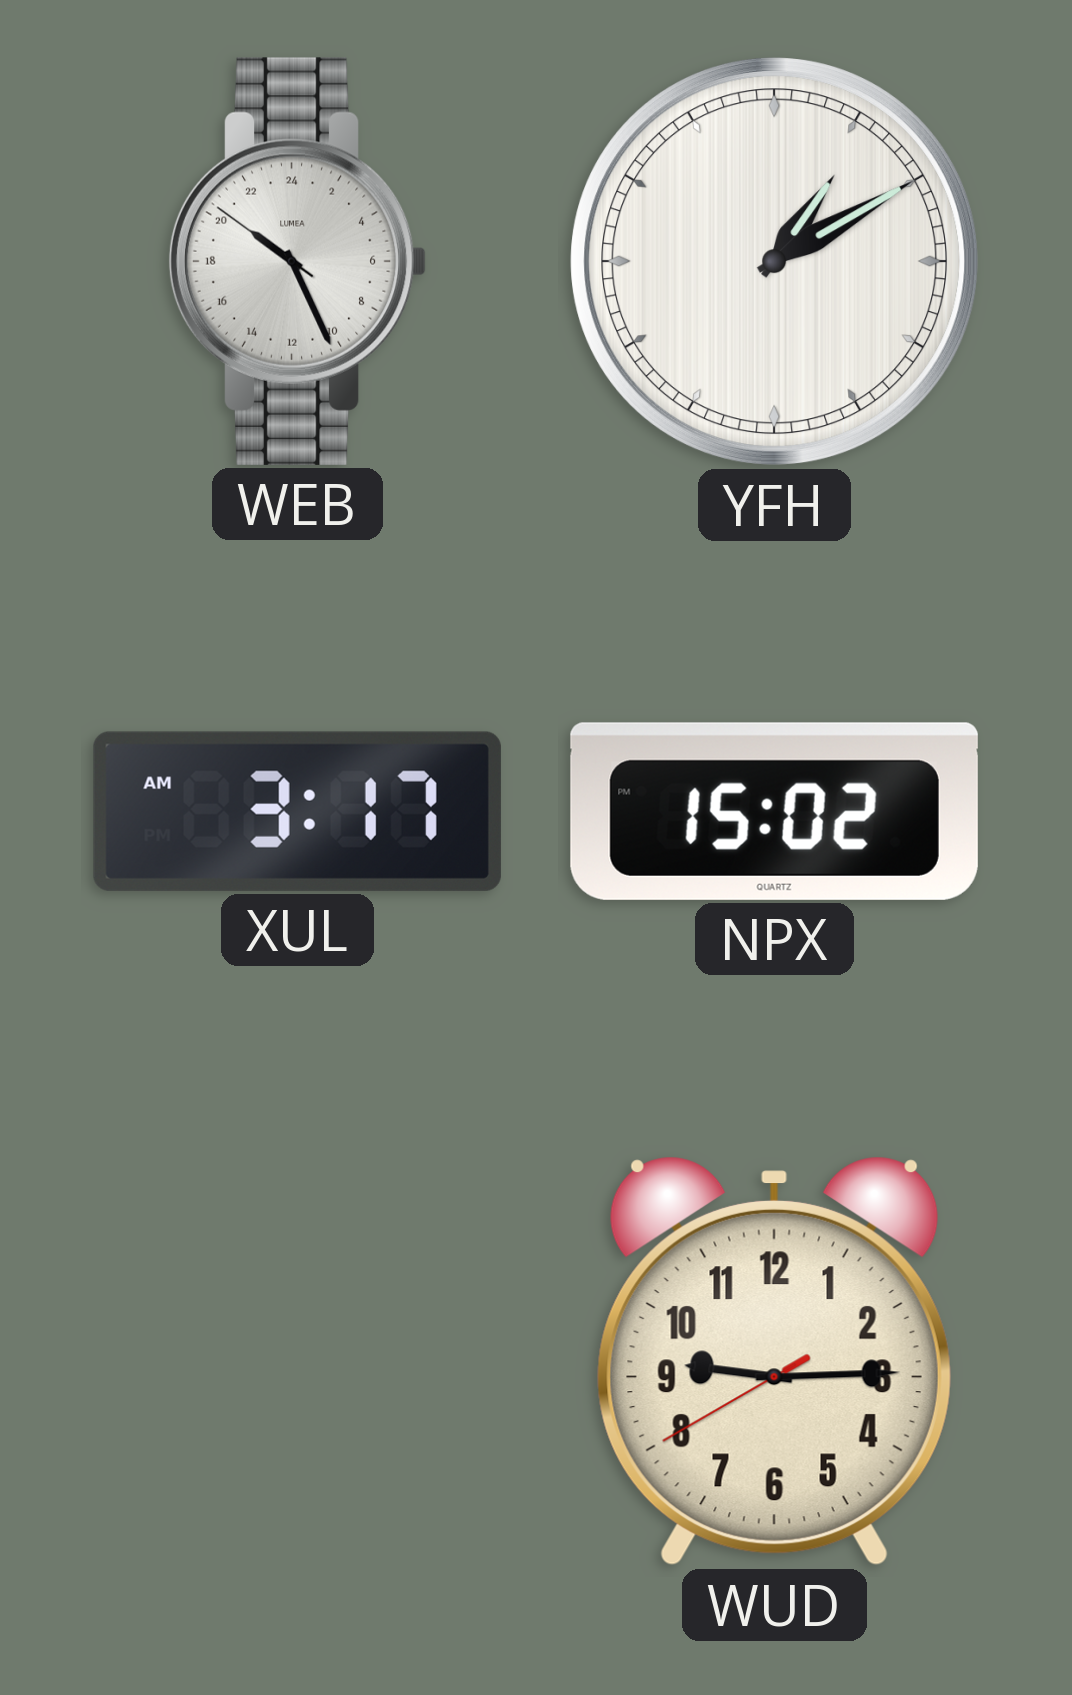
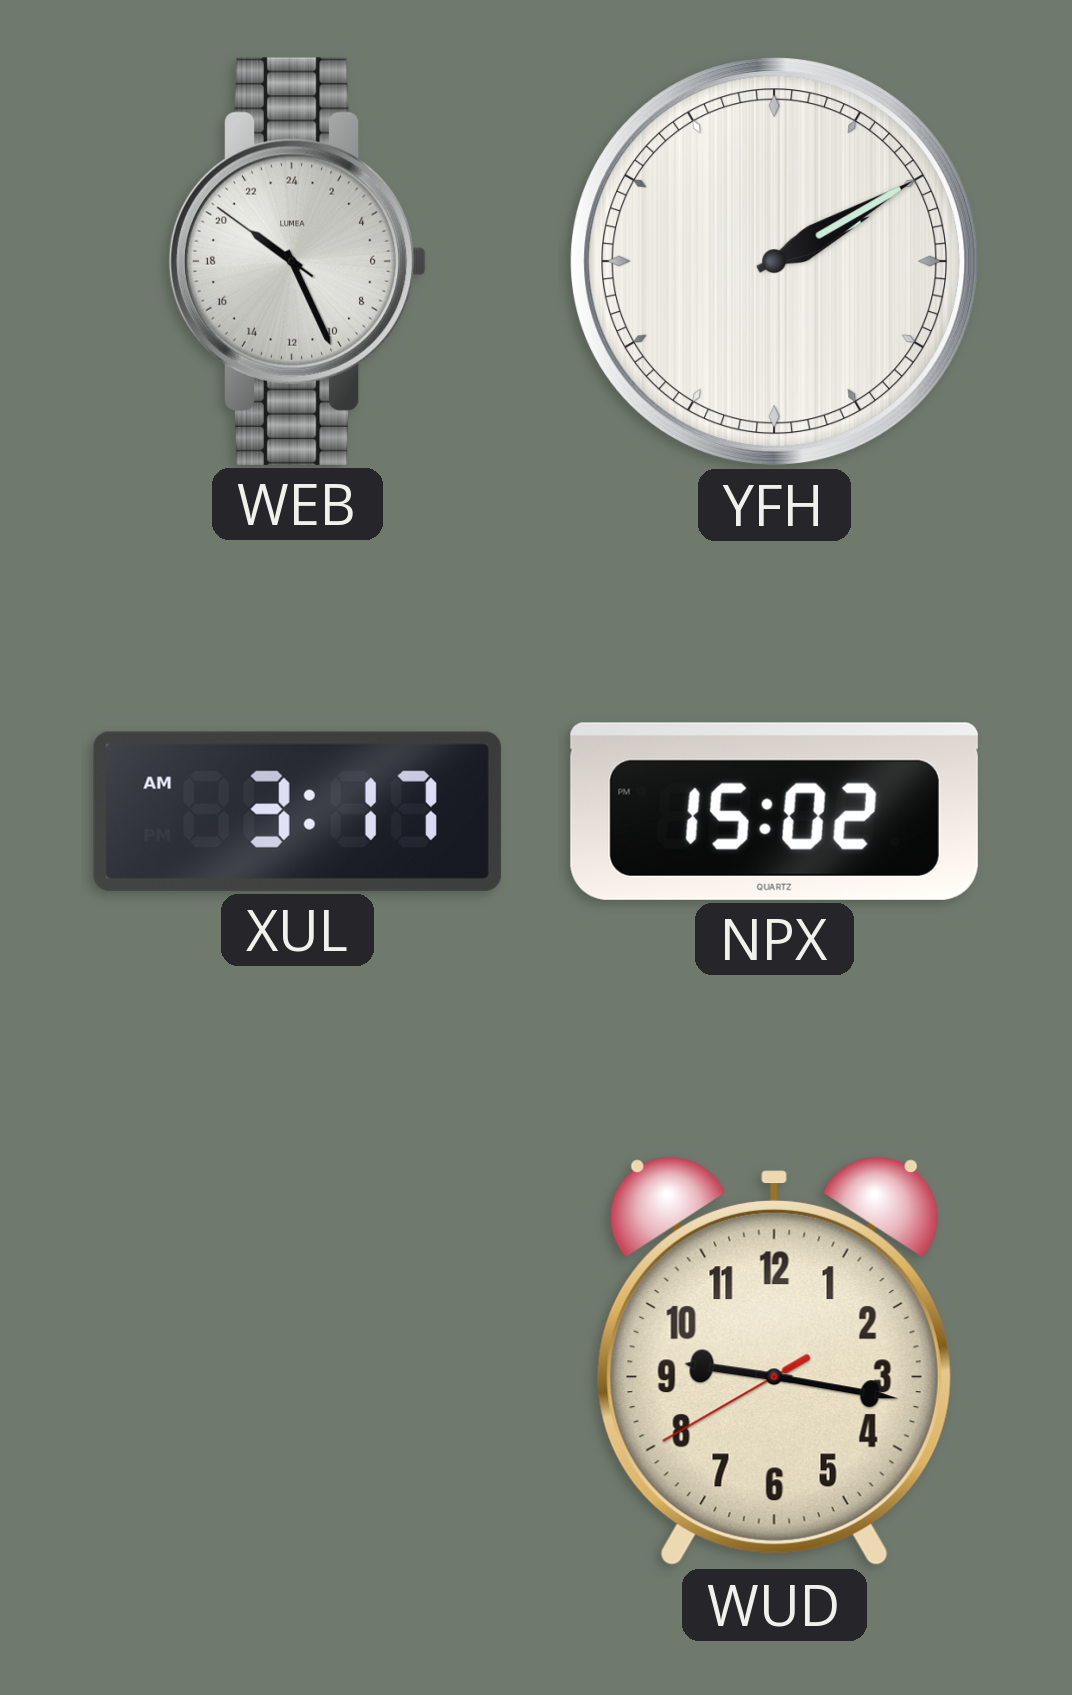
YFH: 1:10 -> 2:10 (775, 262)
WUD: 9:14 -> 9:16 (774, 1362)
